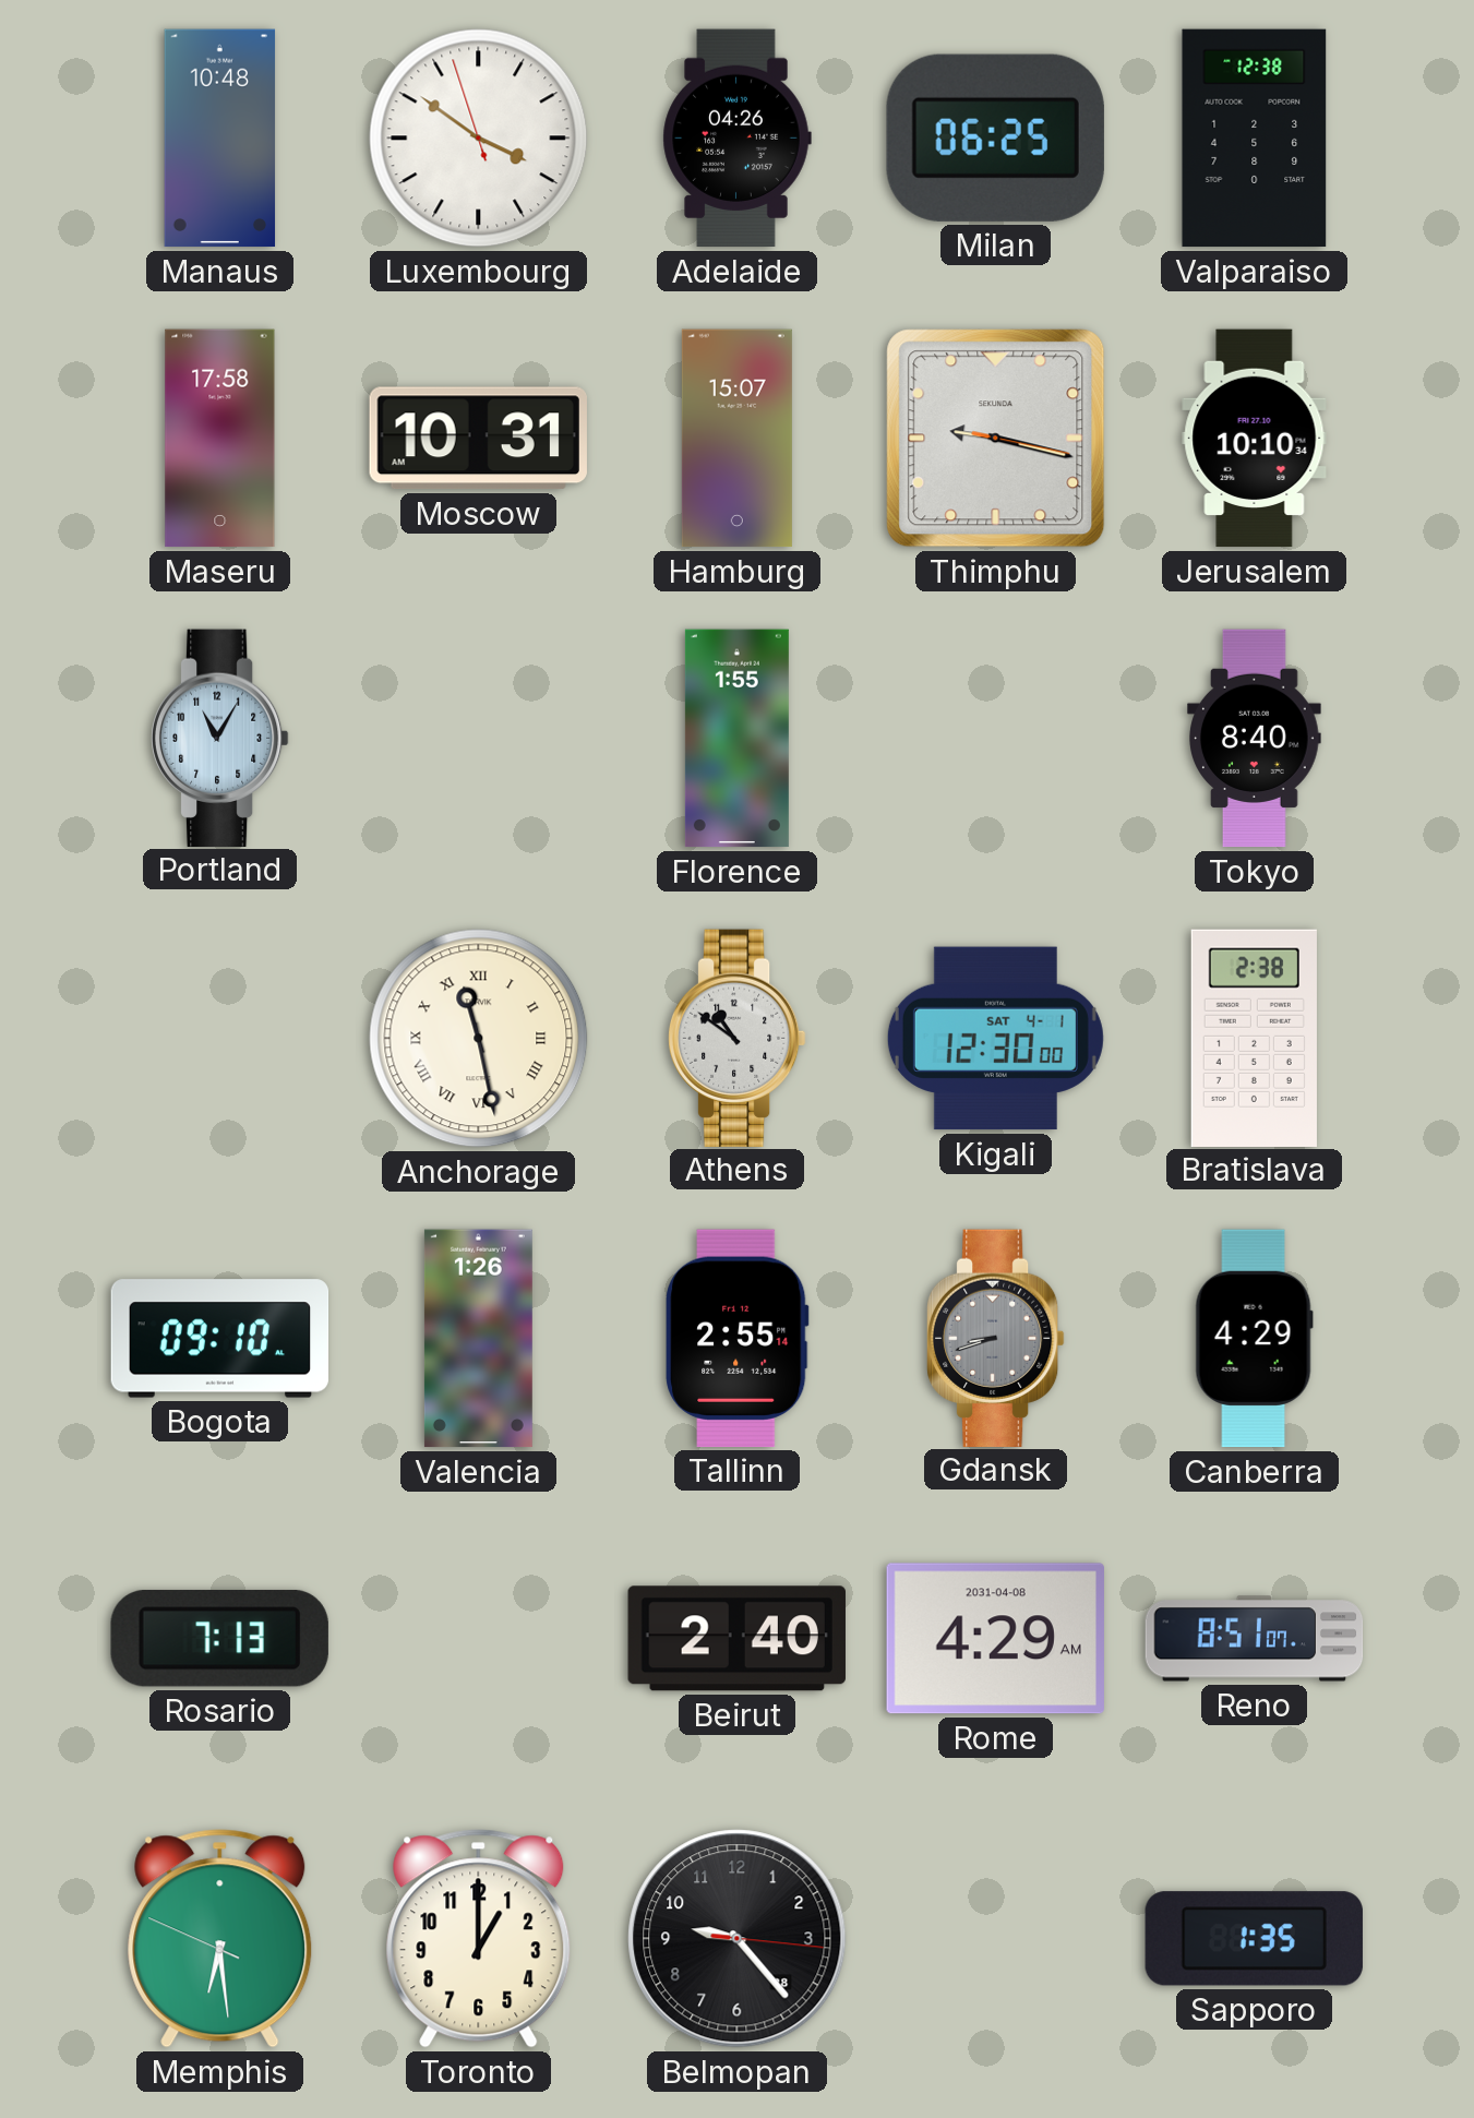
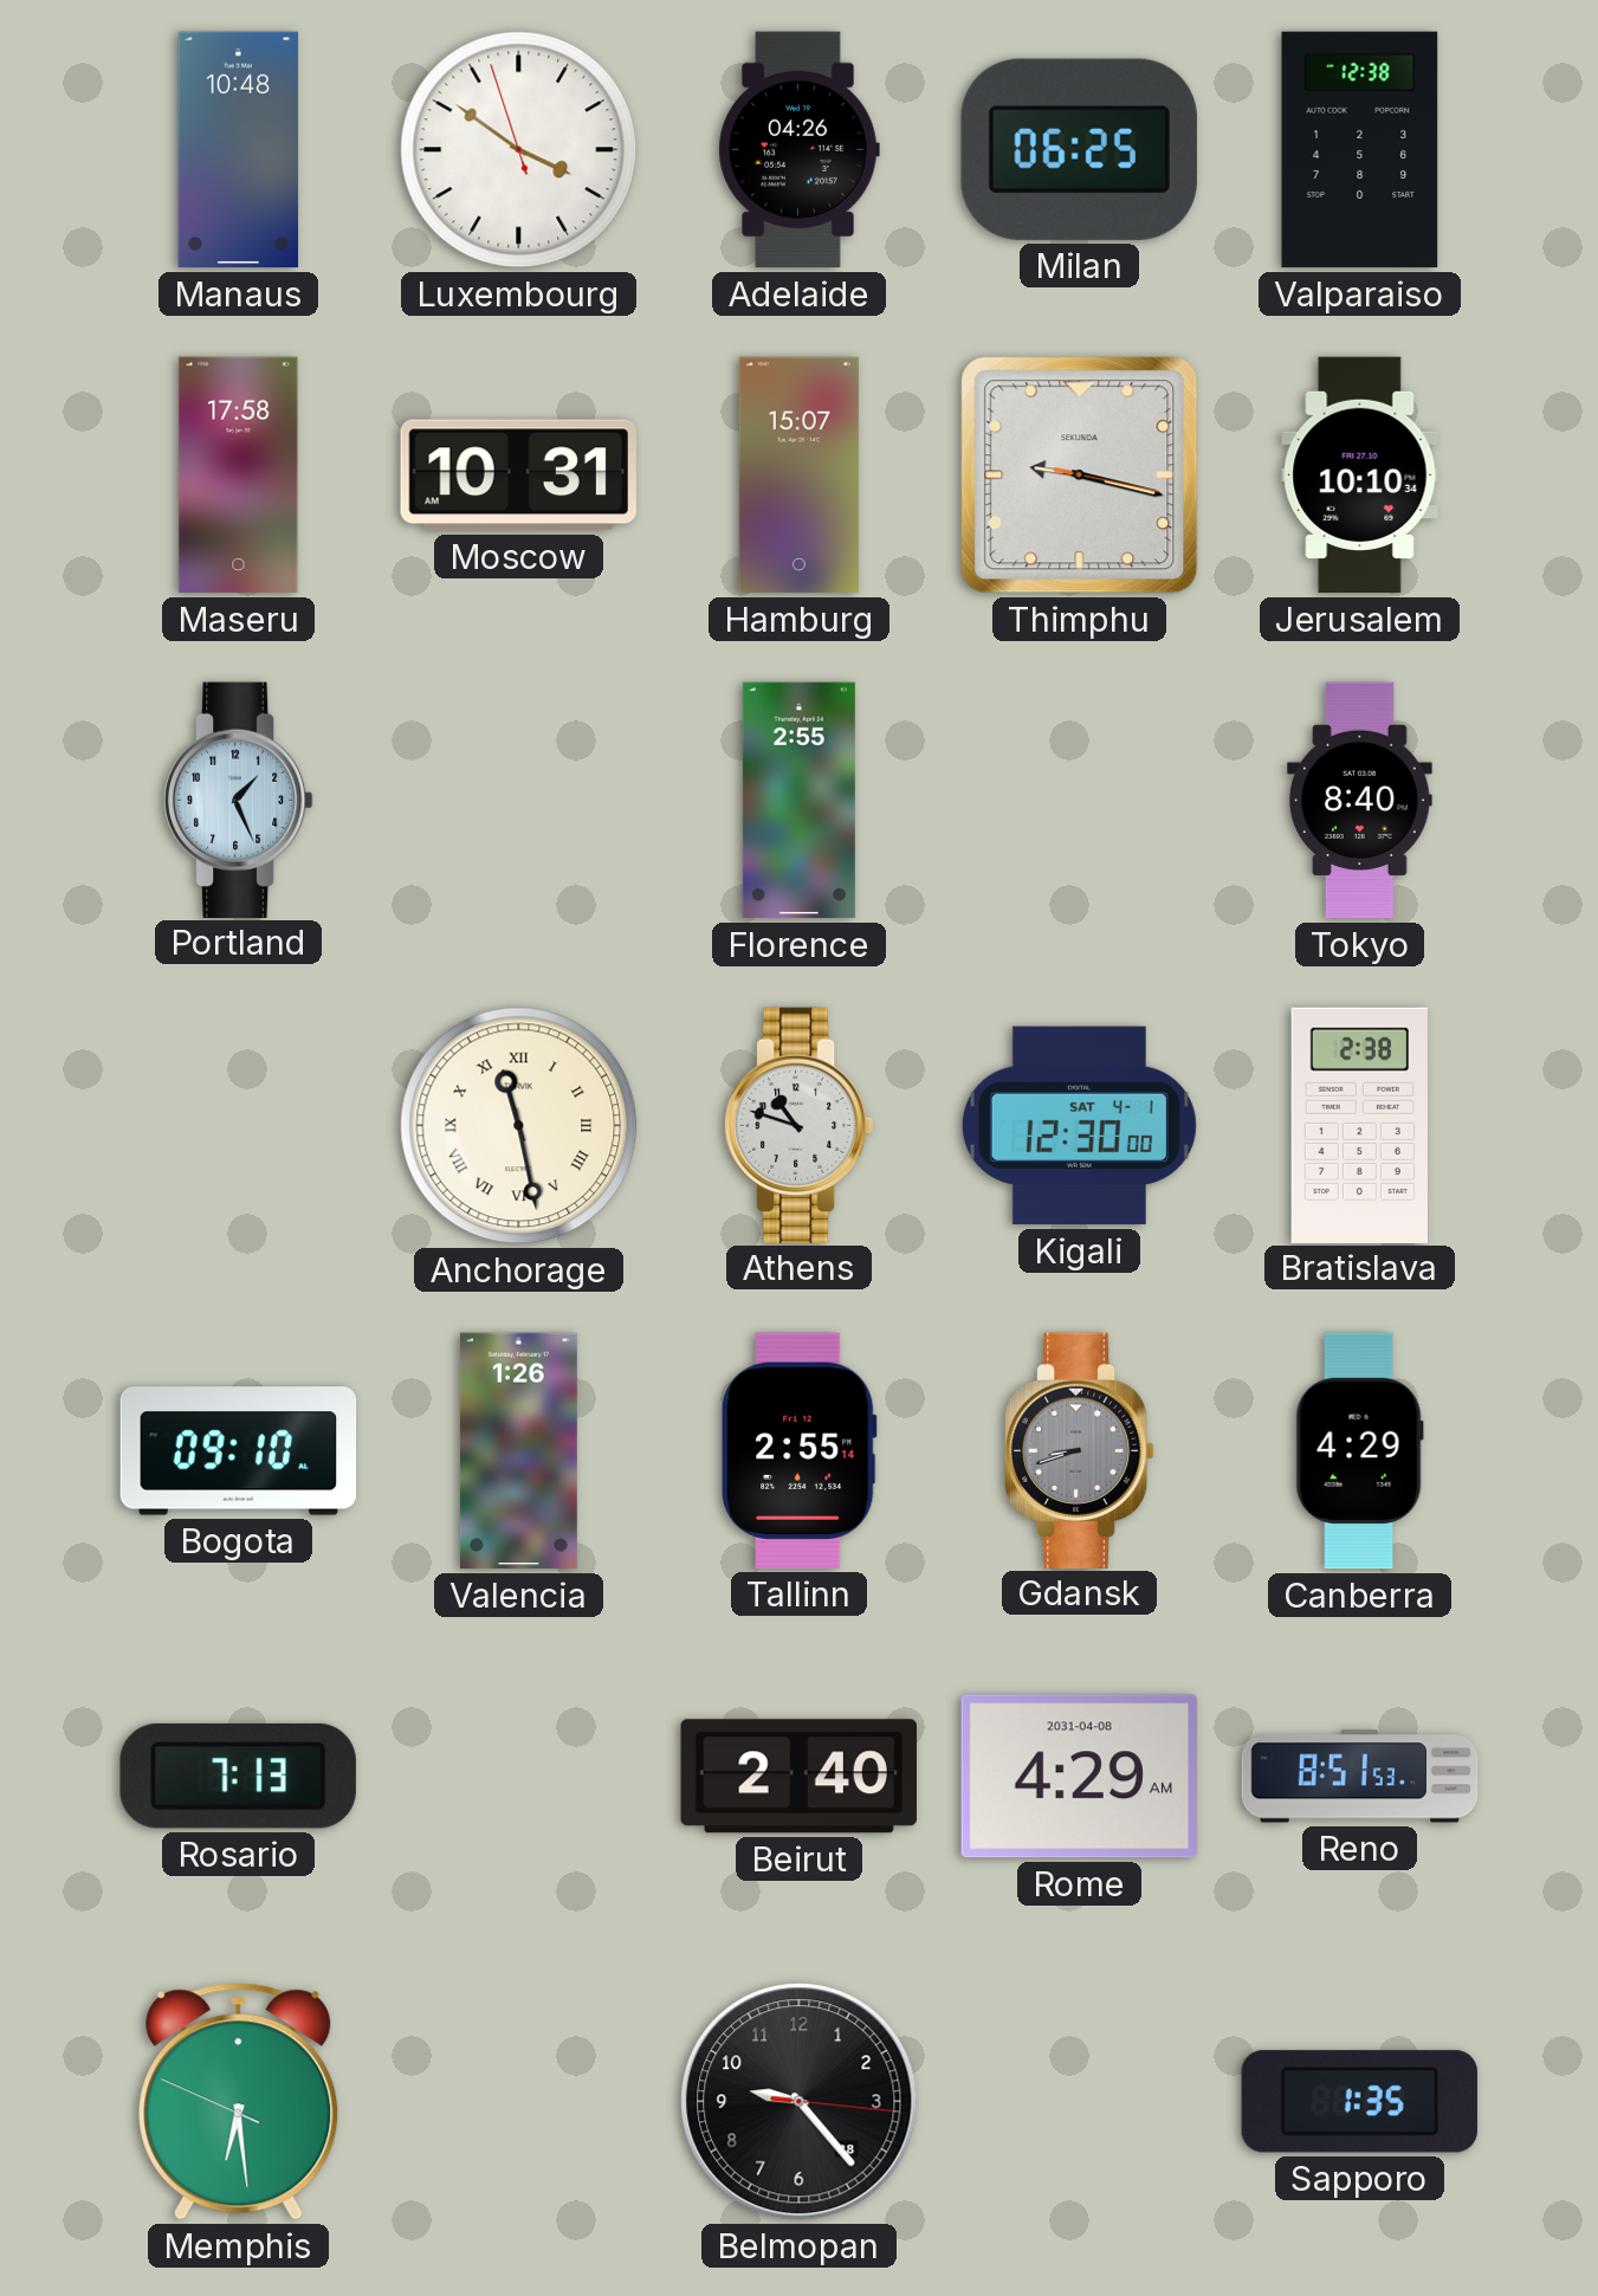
Portland: 11:05 -> 1:26 (238, 800)
Florence: 1:55 -> 2:55 (798, 801)
Athens: 10:51 -> 10:48 (798, 1125)
Reno: 8:51:07 -> 8:51:53 (1360, 1777)
Toronto: 1:00 -> none (479, 1939)
